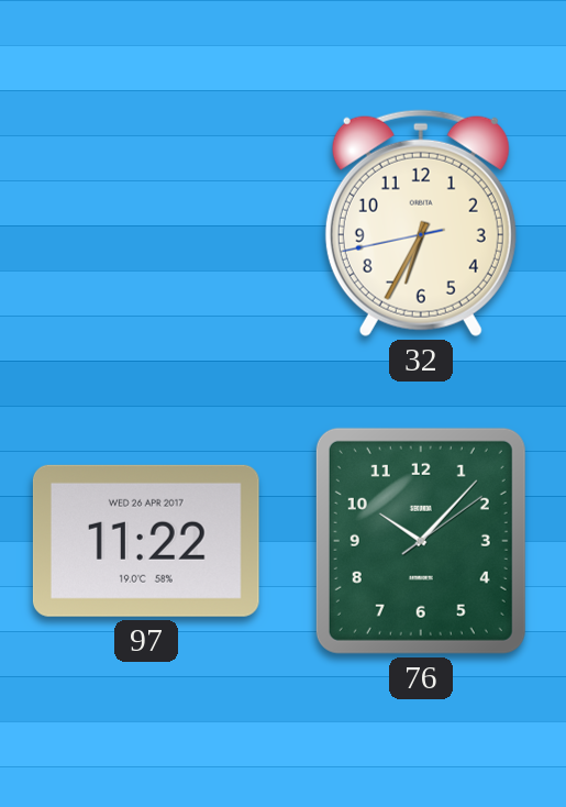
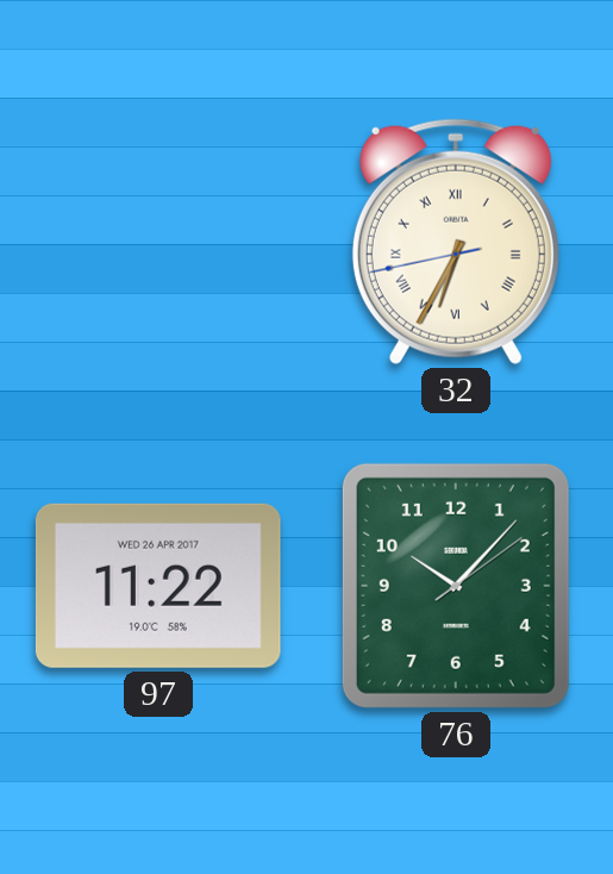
32 numerals: Arabic -> Roman (456, 242)
